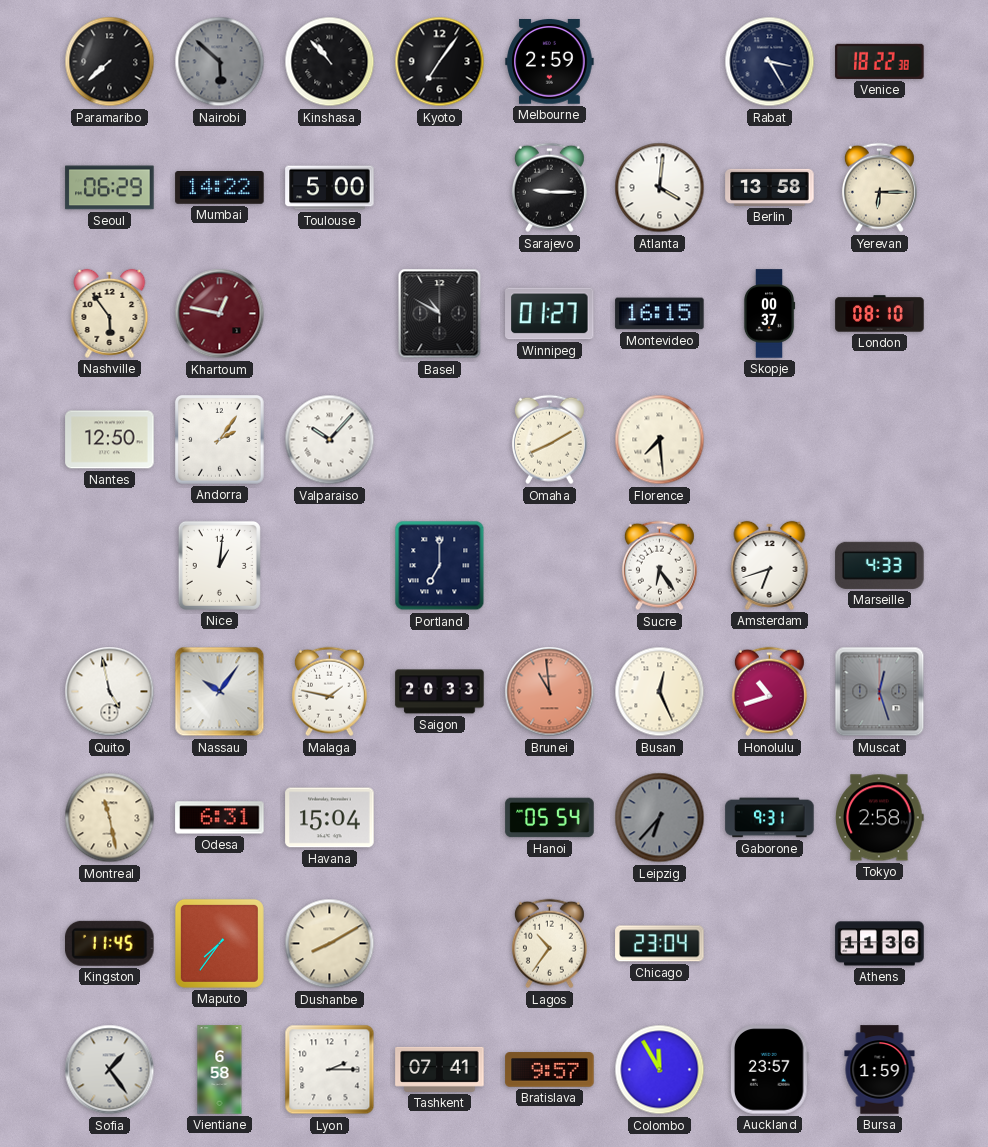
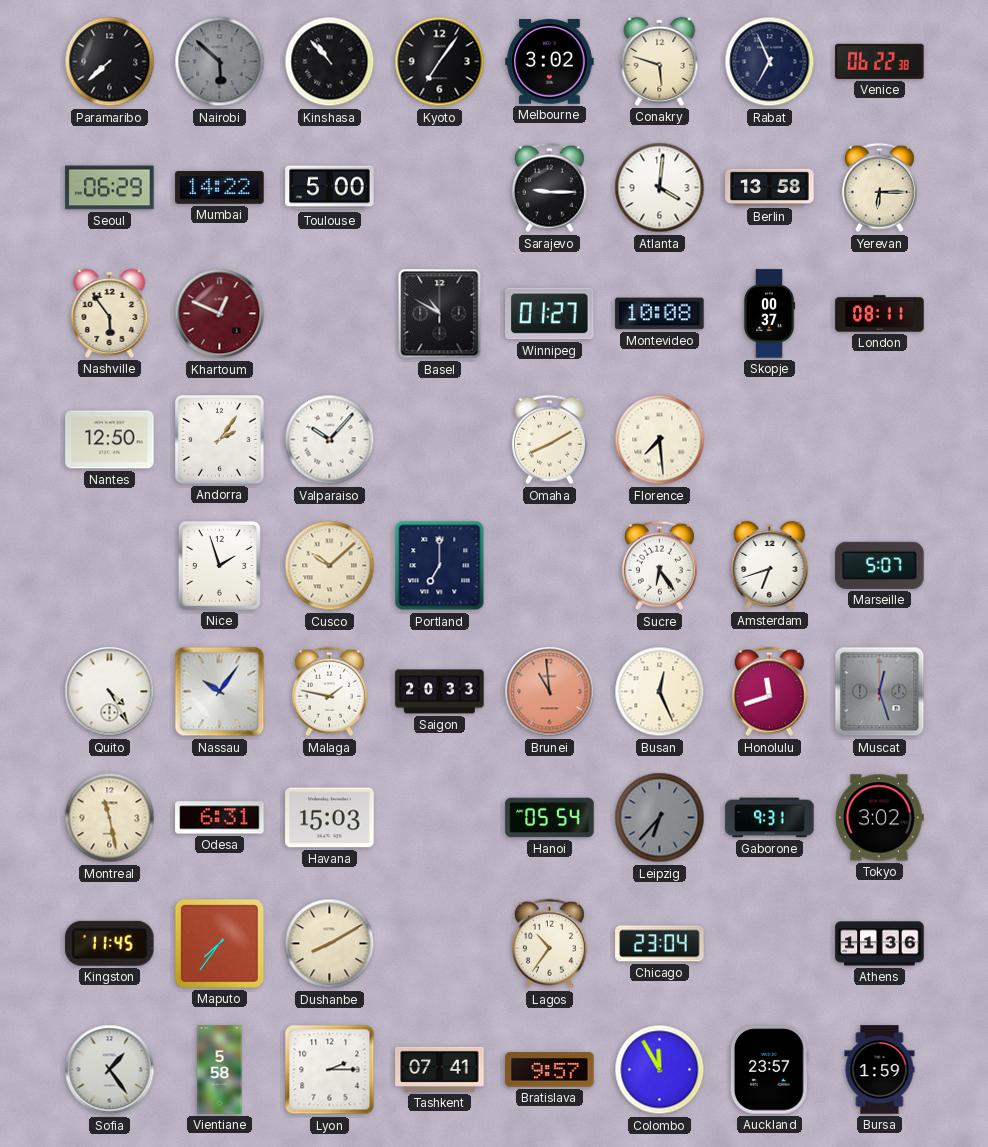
Melbourne: 2:59 -> 3:02 (550, 62)
Conakry: none -> 5:48 (660, 61)
Rabat: 3:25 -> 6:56 (770, 62)
Venice: 18:22 -> 06:22 (880, 61)
Khartoum: 12:47 -> 12:49 (220, 314)
Montevideo: 16:15 -> 10:08 (660, 314)
London: 08:10 -> 08:11 (880, 314)
Nice: 1:01 -> 1:57 (219, 565)
Cusco: none -> 10:08 (330, 566)
Marseille: 4:33 -> 5:07 (880, 565)
Quito: 4:58 -> 4:25 (110, 692)
Honolulu: 10:42 -> 11:42 (769, 692)
Havana: 15:04 -> 15:03 (330, 818)
Tokyo: 2:58 -> 3:02 (880, 818)
Vientiane: 6:58 -> 5:58 (220, 1070)
